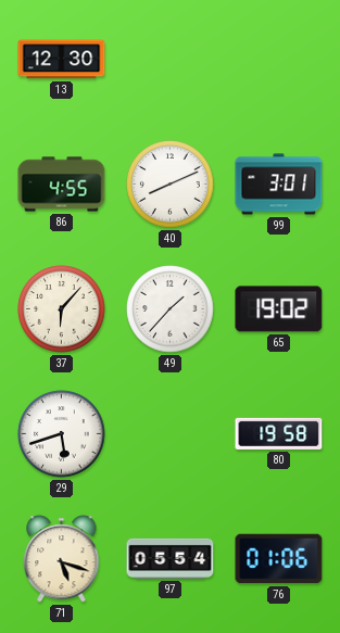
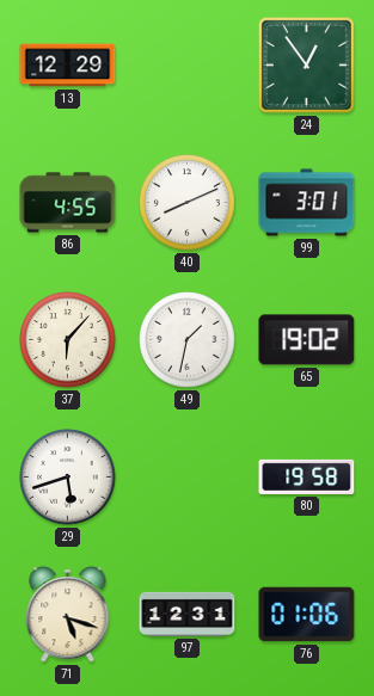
13: 12:30 -> 12:29 (68, 66)
24: none -> 12:54 (306, 64)
49: 1:37 -> 1:32 (188, 340)
97: 05:54 -> 12:31 (188, 614)
